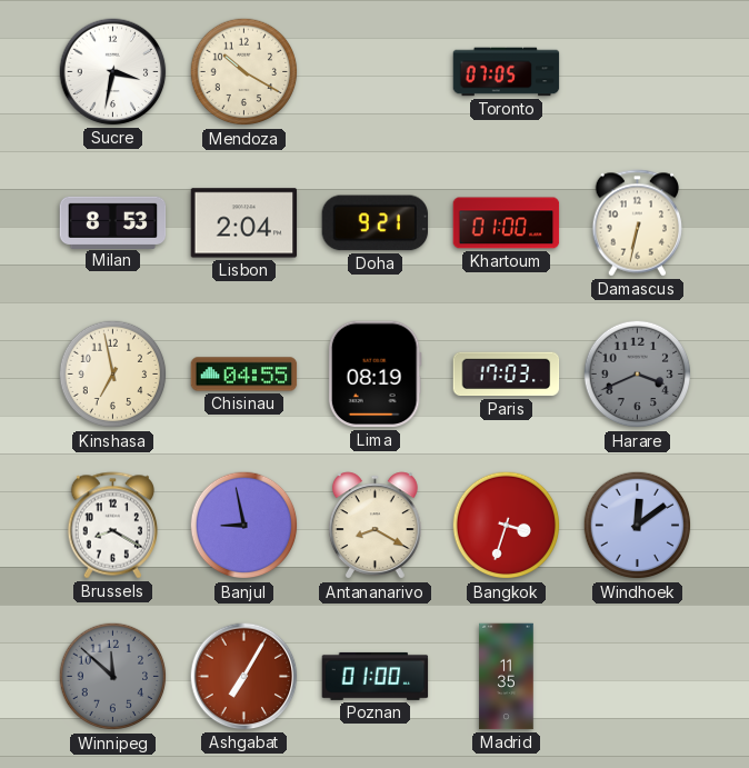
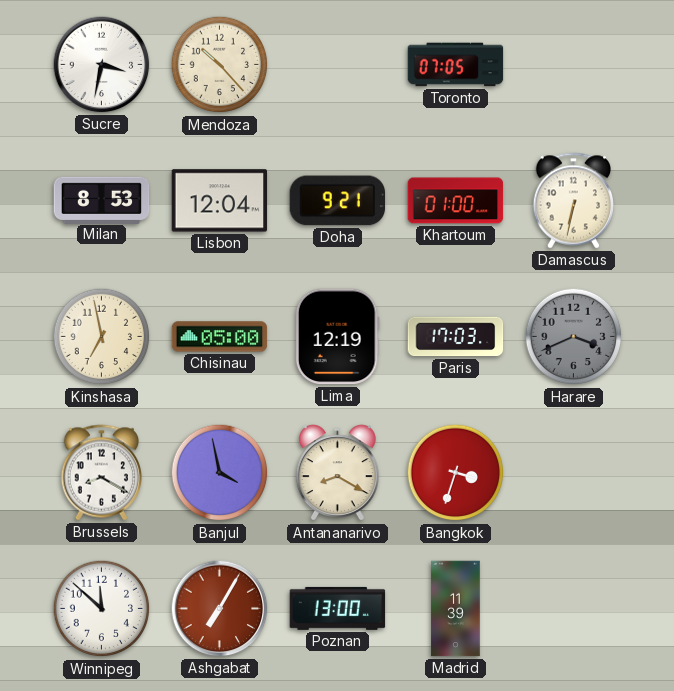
Mendoza: 10:20 -> 10:23 (220, 65)
Lisbon: 2:04 -> 12:04 (220, 201)
Chisinau: 04:55 -> 05:00 (220, 337)
Lima: 08:19 -> 12:19 (337, 337)
Banjul: 8:58 -> 3:58 (220, 473)
Windhoek: 12:09 -> none (638, 526)
Winnipeg dial: grey -> white (102, 609)
Poznan: 01:00 -> 13:00 (338, 608)
Madrid: 11:35 -> 11:39 (456, 609)
